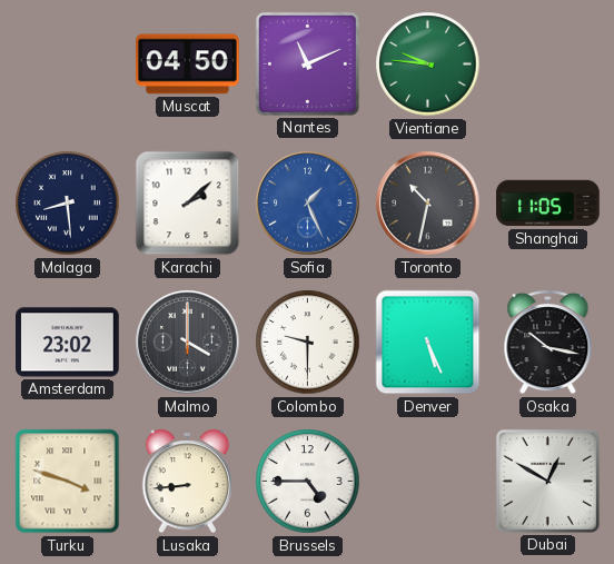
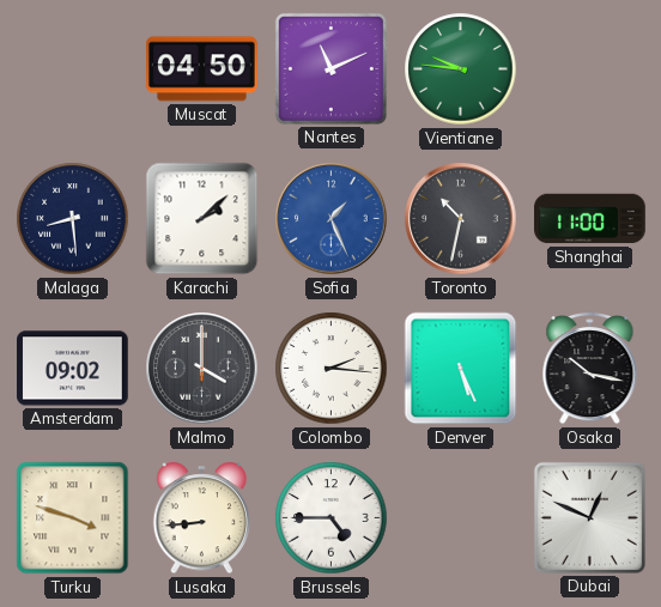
Shanghai: 11:05 -> 11:00 (590, 219)
Amsterdam: 23:02 -> 09:02 (73, 369)
Colombo: 9:30 -> 2:16 (332, 369)
Dubai: 12:50 -> 12:49 (589, 517)
